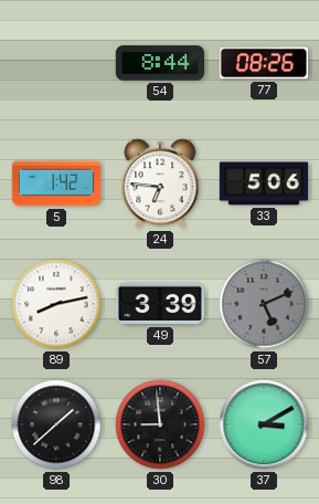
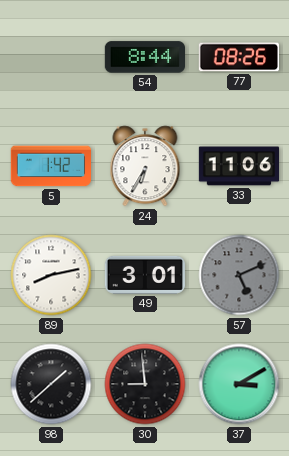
24: 6:46 -> 6:35 (145, 166)
33: 5:06 -> 11:06 (239, 166)
49: 3:39 -> 3:01 (144, 275)
